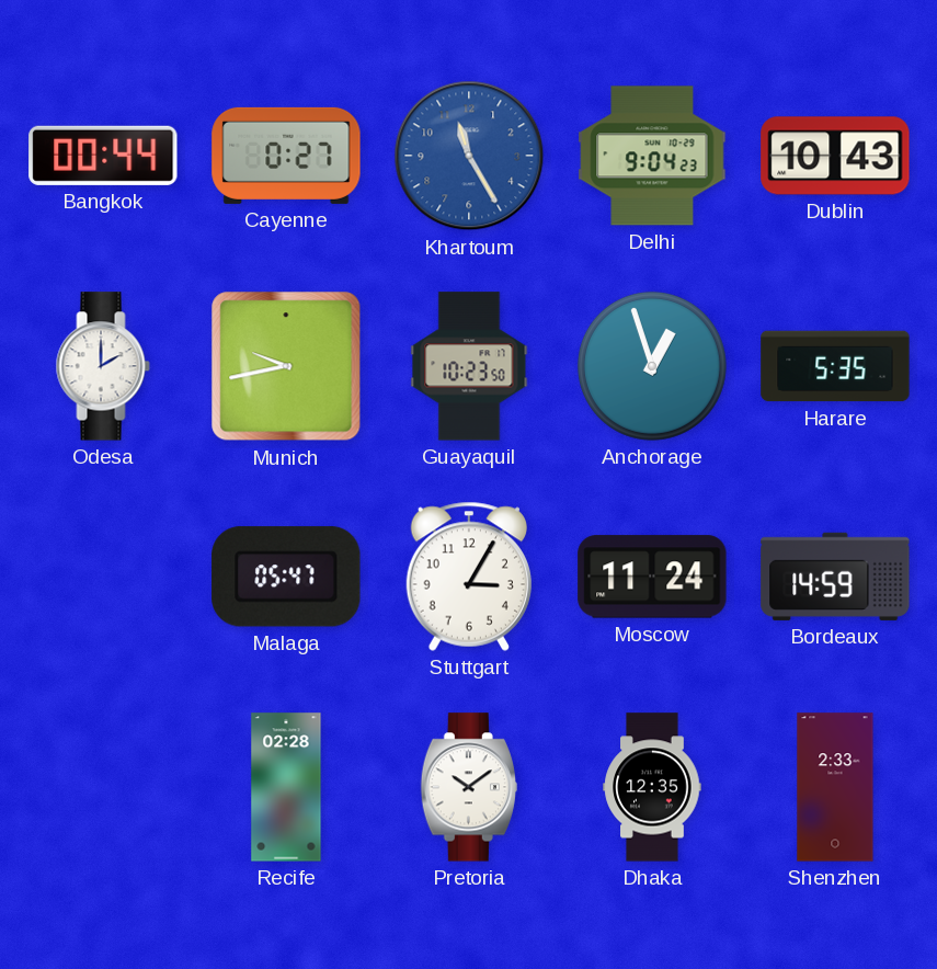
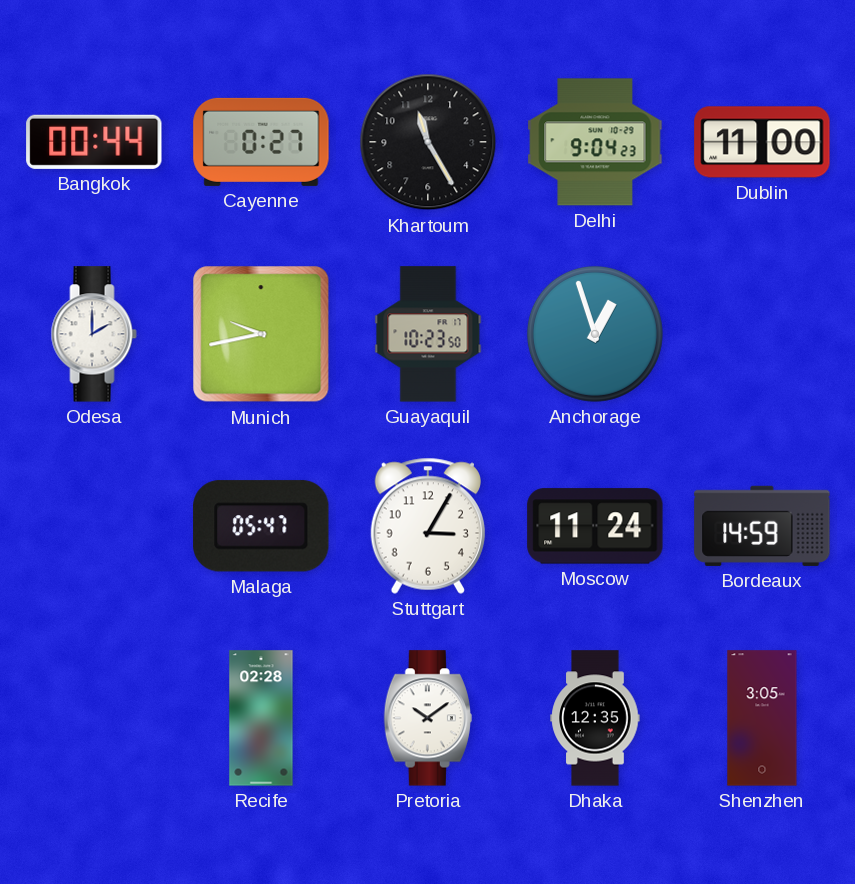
Khartoum dial: blue -> black (428, 142)
Dublin: 10:43 -> 11:00 (762, 142)
Harare: 5:35 -> none (835, 366)
Shenzhen: 2:33 -> 3:05 (762, 718)
